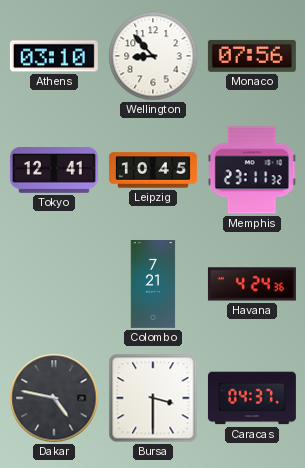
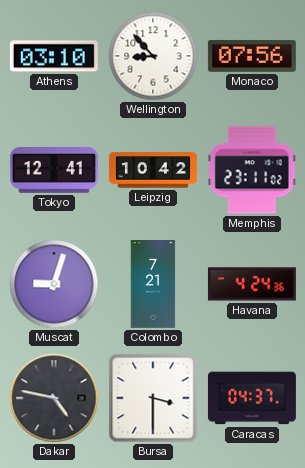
Leipzig: 10:45 -> 10:42 (153, 170)
Memphis: 23:11:32 -> 23:11:02 (252, 170)
Muscat: none -> 9:03 (54, 284)
